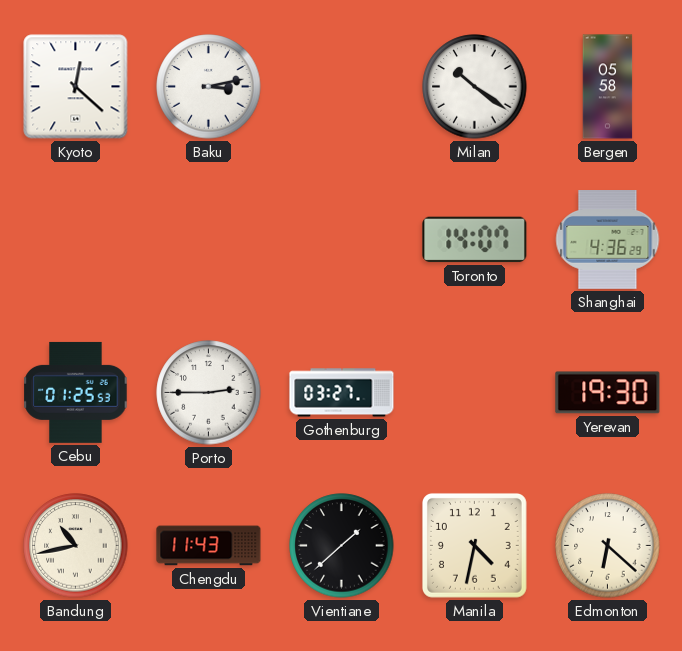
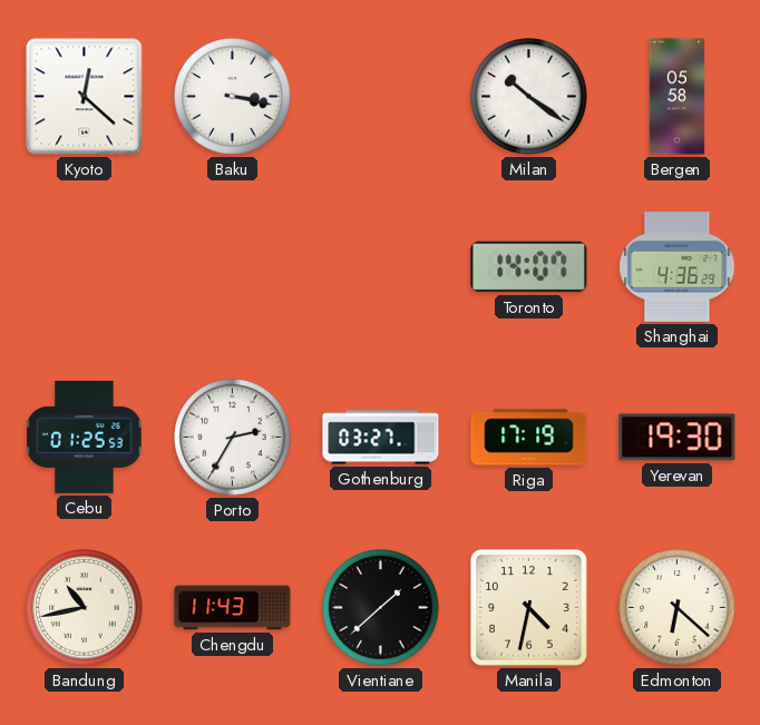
Baku: 3:13 -> 3:17 (233, 97)
Porto: 2:45 -> 2:35 (233, 438)
Riga: none -> 17:19 (529, 438)
